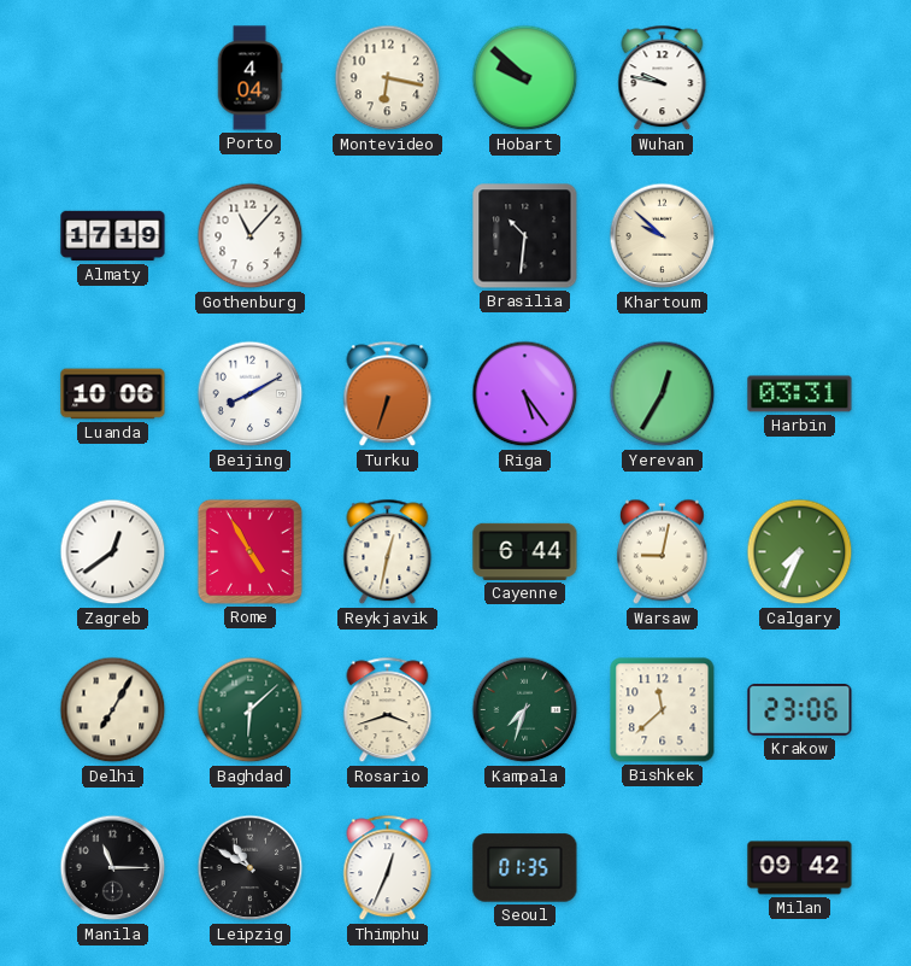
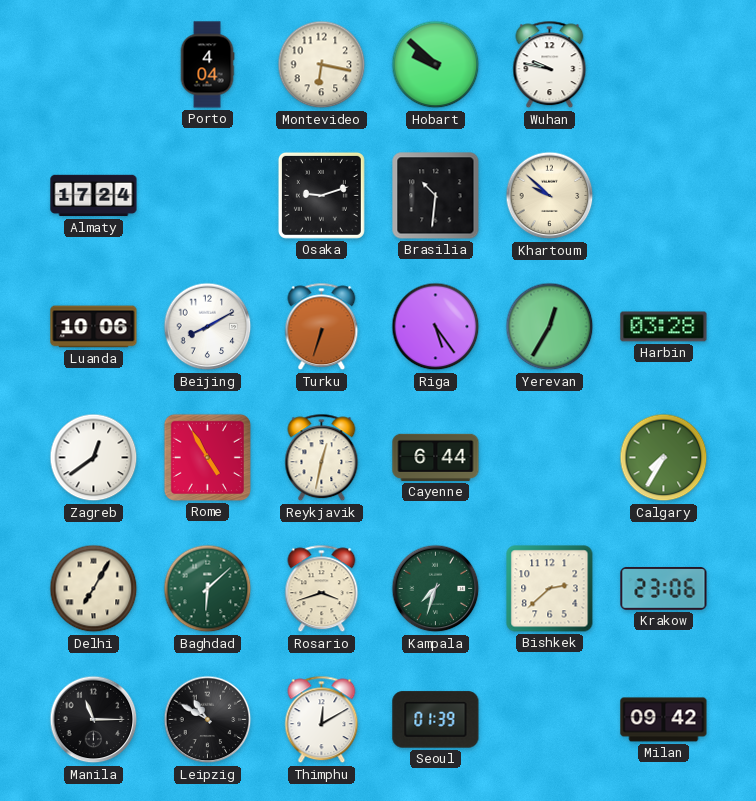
Almaty: 17:19 -> 17:24 (94, 196)
Gothenburg: 11:07 -> none (251, 236)
Osaka: none -> 9:12 (321, 195)
Harbin: 03:31 -> 03:28 (664, 327)
Warsaw: 9:02 -> none (662, 552)
Calgary: 7:34 -> 7:35 (664, 458)
Bishkek: 11:38 -> 2:38 (550, 589)
Thimphu: 12:34 -> 12:10 (322, 720)
Seoul: 01:35 -> 01:39 (436, 720)
